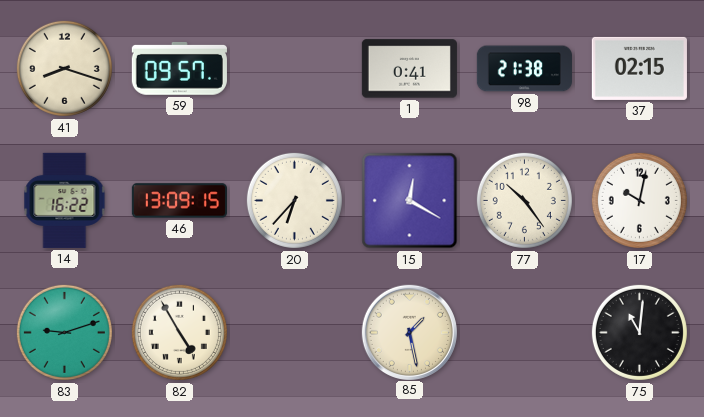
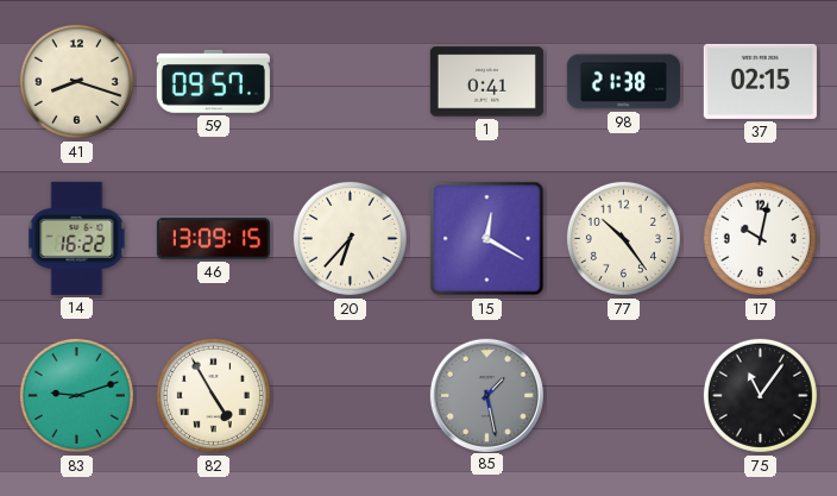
85 dial: cream -> grey (486, 395)
75: 11:01 -> 11:06 (760, 395)
